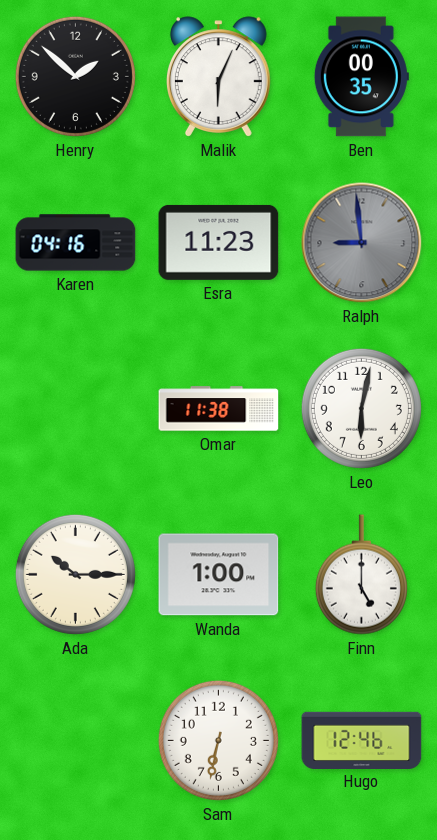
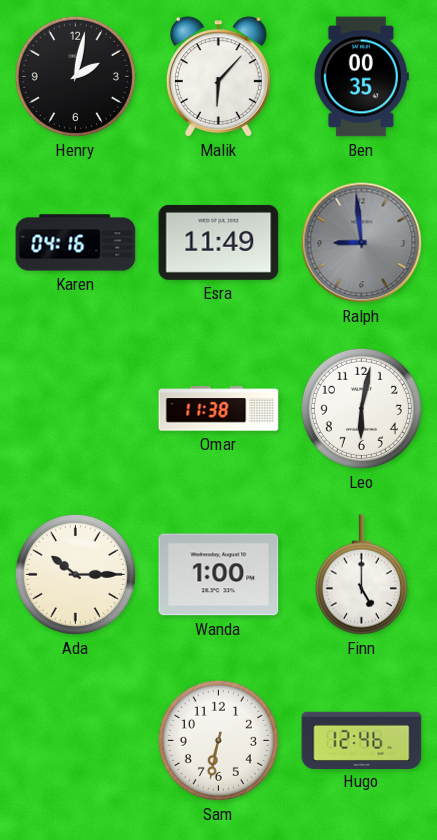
Henry: 1:52 -> 2:02 (75, 76)
Malik: 6:04 -> 6:07 (218, 77)
Esra: 11:23 -> 11:49 (219, 242)
